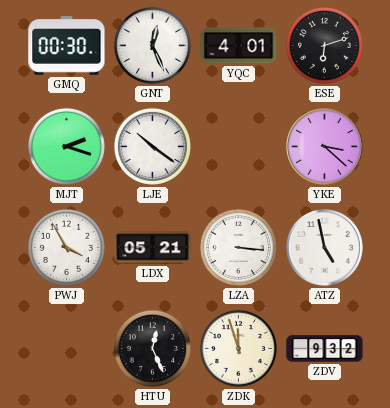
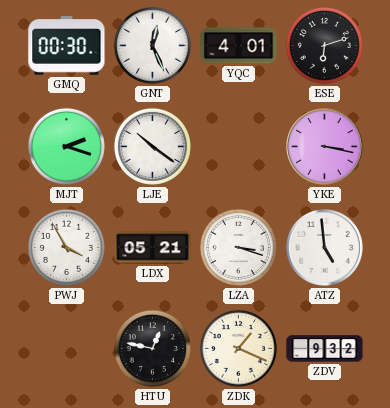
YKE: 3:22 -> 3:17 (325, 147)
LZA: 3:16 -> 3:18 (238, 247)
ATZ: 4:58 -> 4:59 (325, 248)
HTU: 12:26 -> 12:47 (152, 348)
ZDK: 11:57 -> 1:19 (238, 348)
